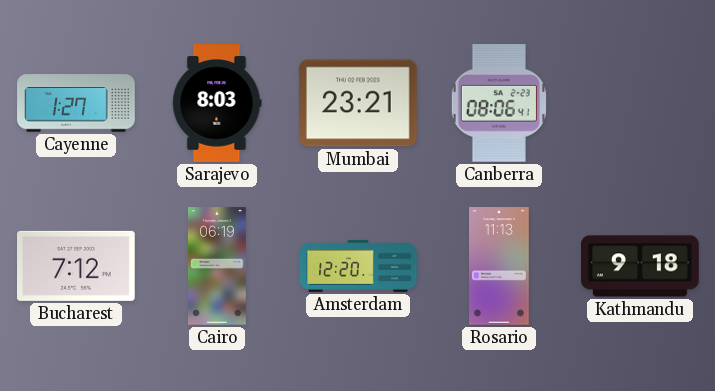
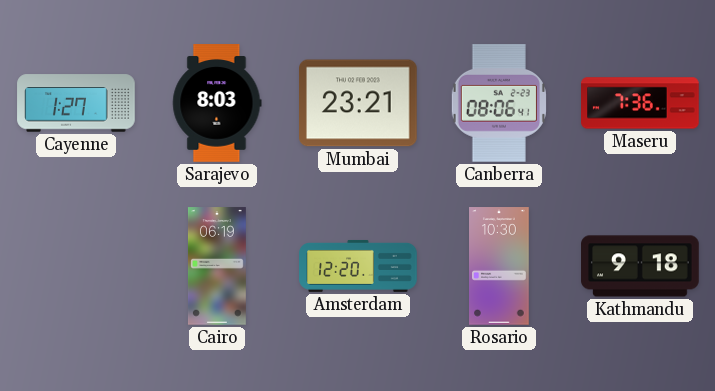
Maseru: none -> 7:36 (640, 103)
Bucharest: 7:12 -> none (77, 266)
Rosario: 11:13 -> 10:30 (499, 266)
